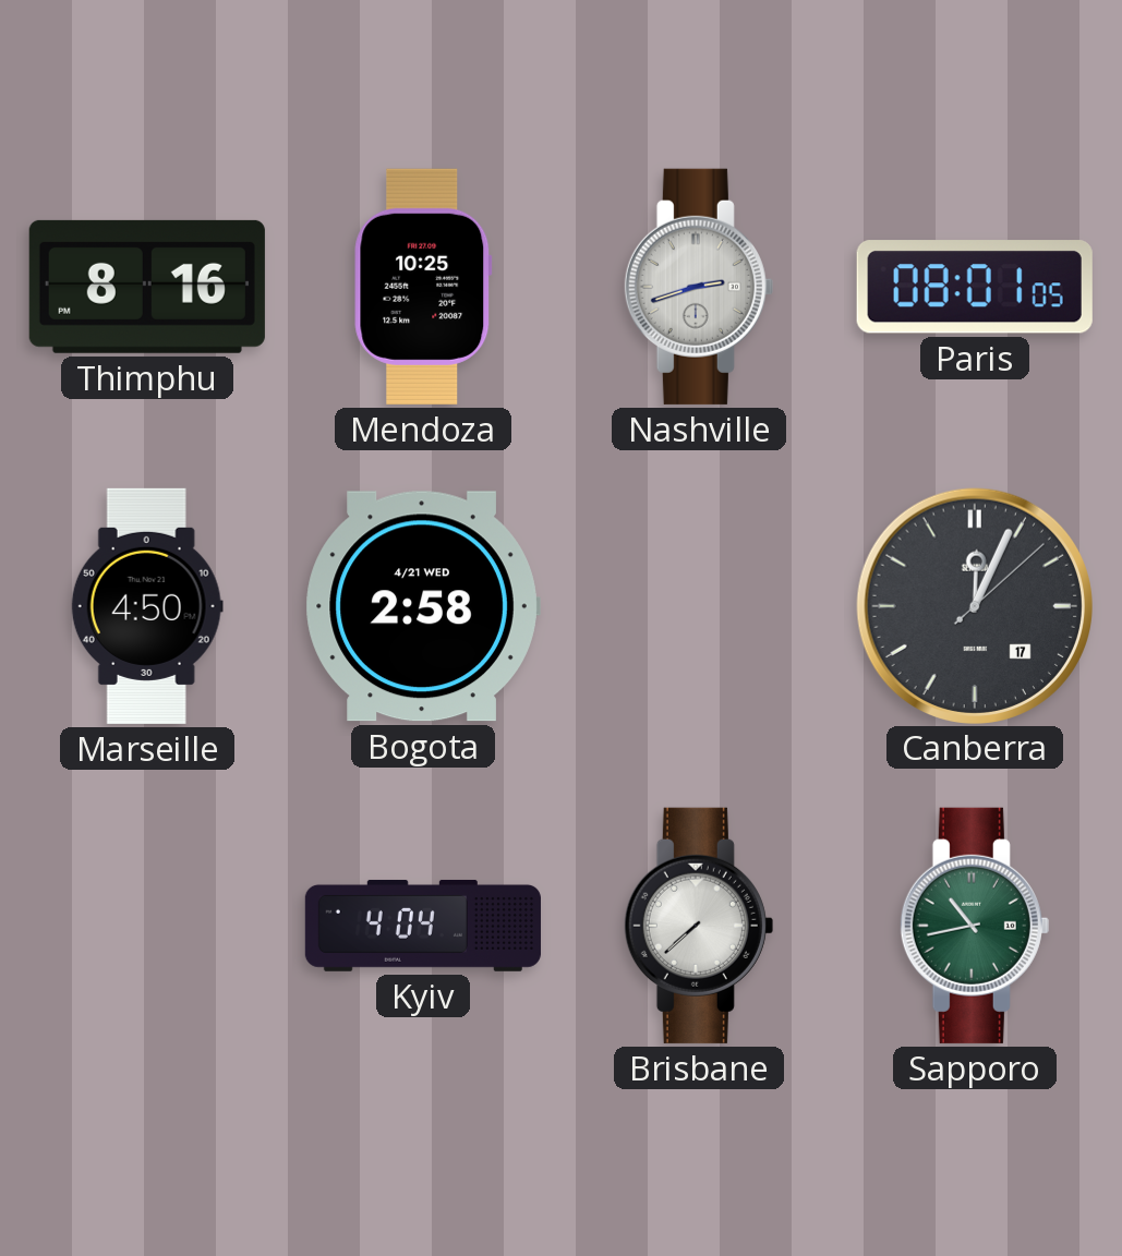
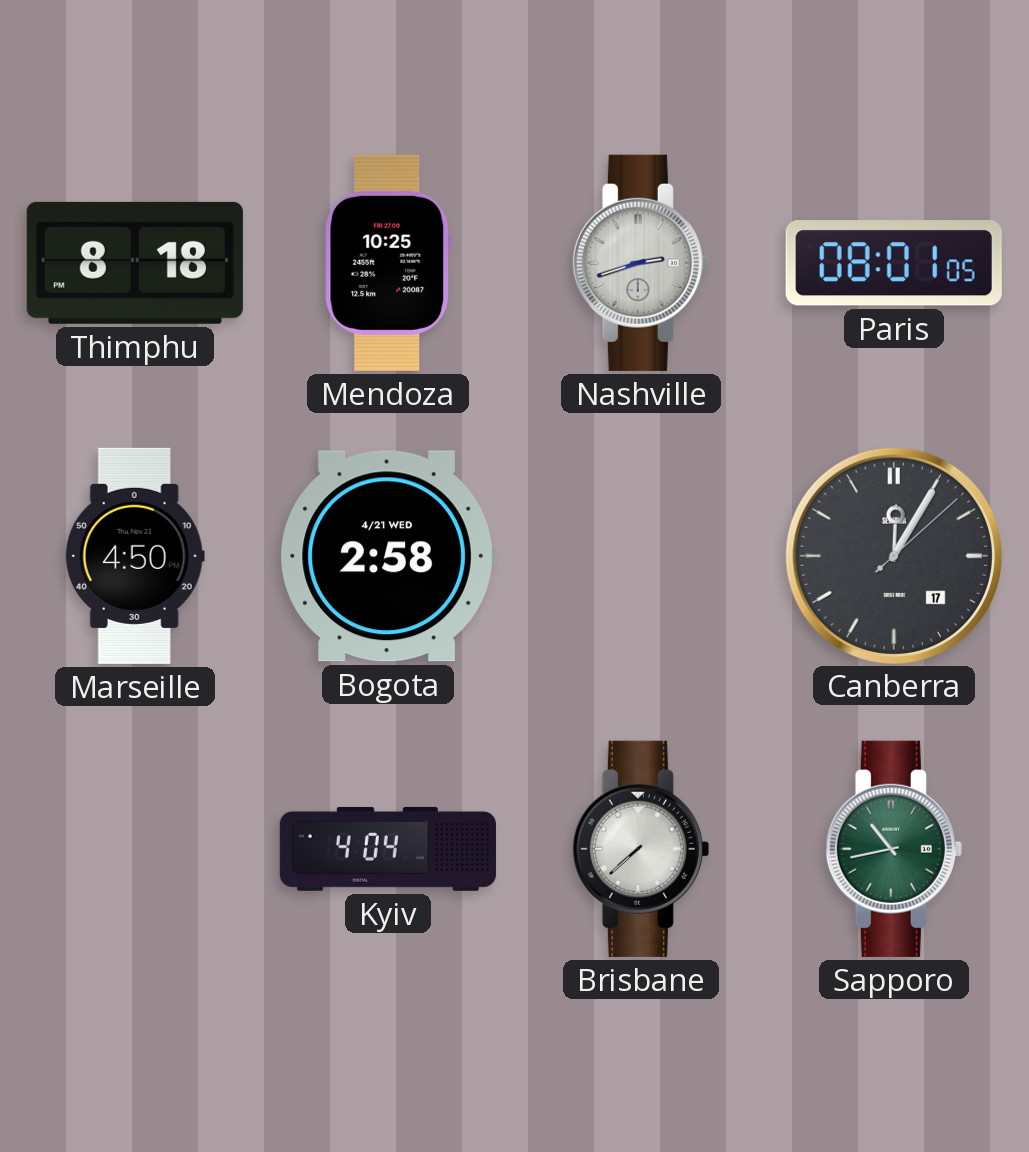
Thimphu: 8:16 -> 8:18 (135, 263)
Canberra: 12:04 -> 12:05 (893, 555)
